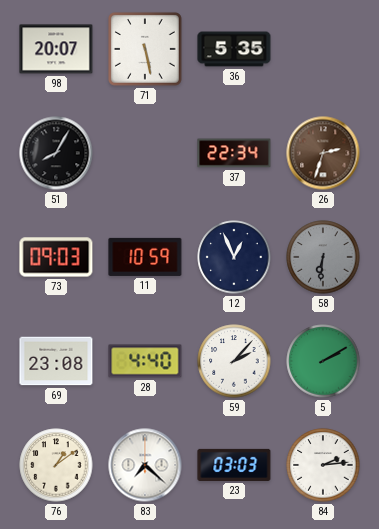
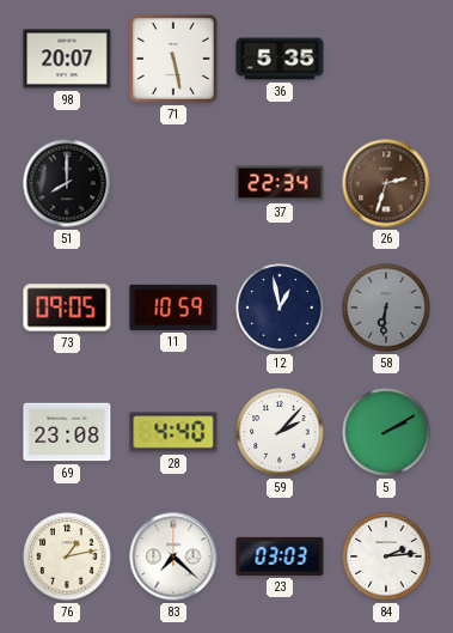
51: 8:05 -> 8:00 (67, 183)
73: 09:03 -> 09:05 (67, 308)
12: 12:56 -> 12:58 (280, 308)
76: 1:09 -> 1:13 (67, 556)
